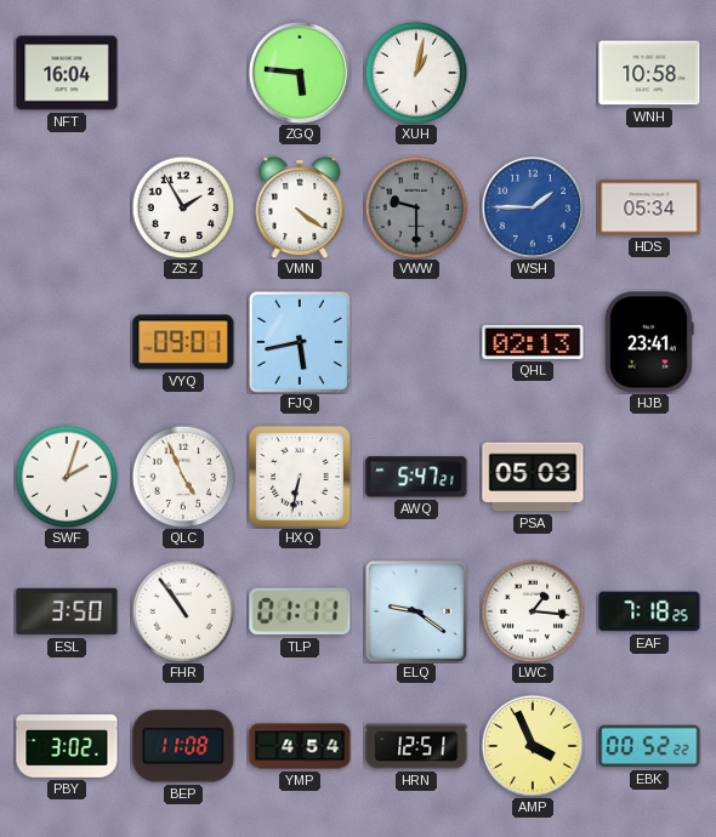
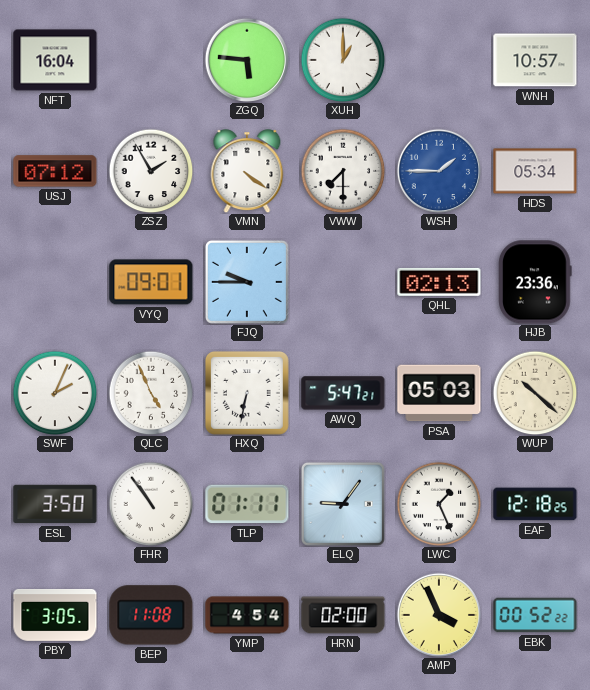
XUH: 1:02 -> 1:00 (343, 60)
WNH: 10:58 -> 10:57 (535, 60)
USJ: none -> 07:12 (55, 171)
VWW: 9:30 -> 7:30 (343, 171)
VWW dial: grey -> white (343, 171)
FJQ: 5:43 -> 9:45 (247, 282)
HJB: 23:41 -> 23:36 (536, 282)
SWF: 2:03 -> 2:04 (55, 393)
WUP: none -> 10:22 (535, 393)
ELQ: 9:21 -> 9:06 (343, 504)
LWC: 1:16 -> 1:26 (439, 504)
EAF: 7:18 -> 12:18 (535, 504)
PBY: 3:02 -> 3:05 (55, 616)
HRN: 12:51 -> 02:00 (343, 615)
